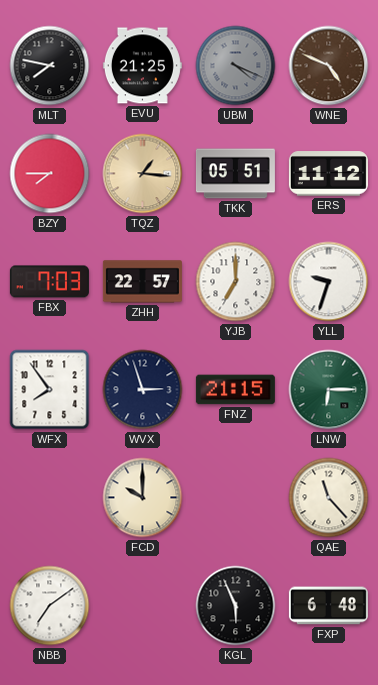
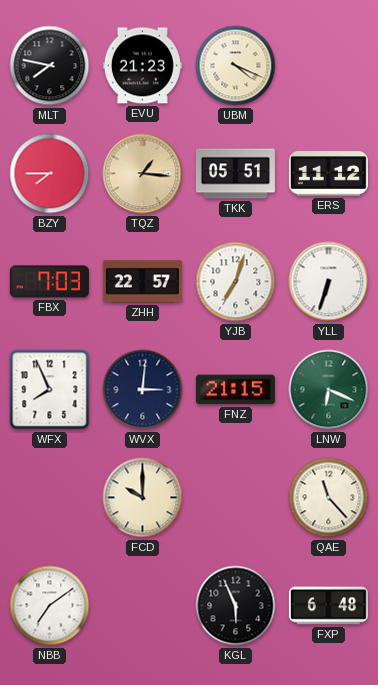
EVU: 21:25 -> 21:23 (142, 66)
UBM dial: grey -> cream (236, 66)
WNE: 4:49 -> none (329, 66)
YJB: 7:00 -> 7:03 (236, 282)
YLL: 9:33 -> 6:33 (329, 282)
WFX: 7:54 -> 7:56 (50, 390)
WVX: 2:57 -> 3:01 (143, 390)
LNW: 6:15 -> 6:19 (329, 390)
